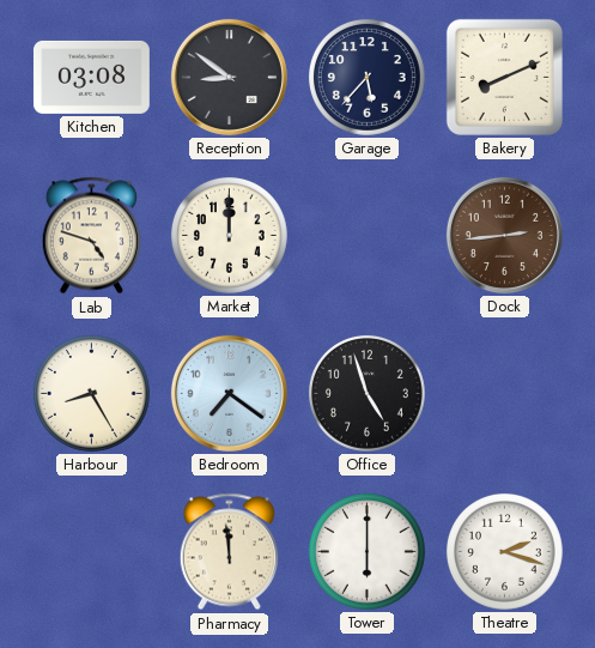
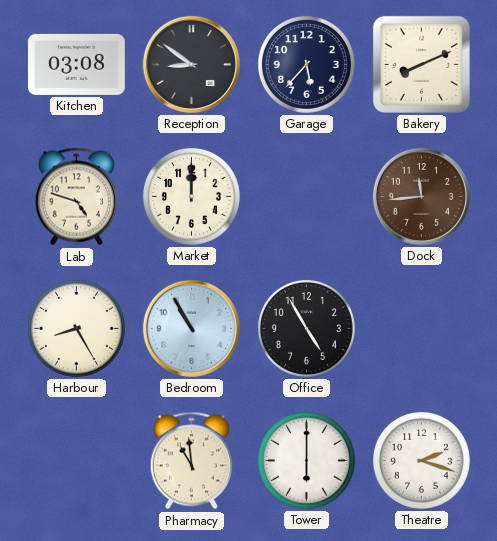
Dock: 2:44 -> 11:44 (421, 196)
Bedroom: 7:21 -> 10:55 (191, 328)
Office: 4:57 -> 4:55 (306, 328)
Pharmacy: 11:59 -> 10:59 (191, 461)
